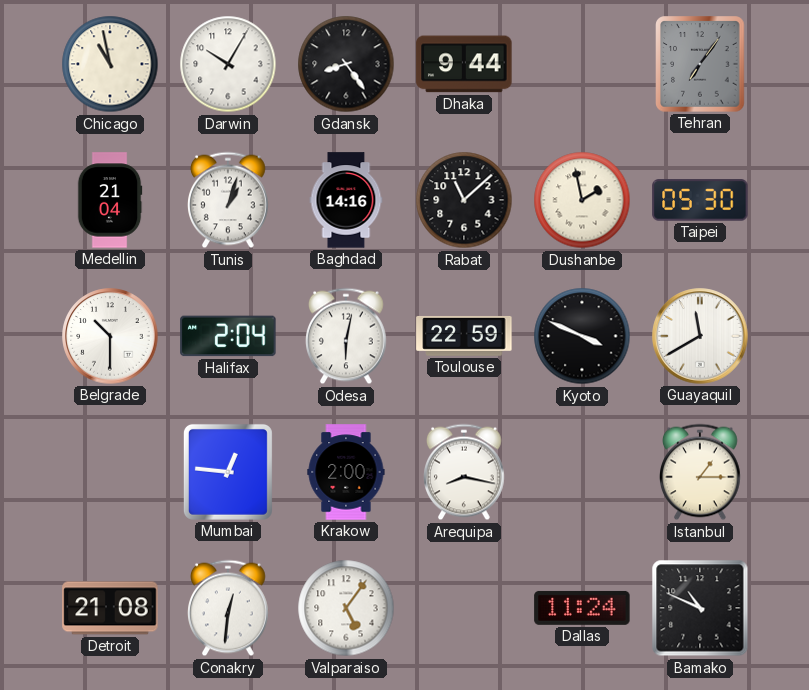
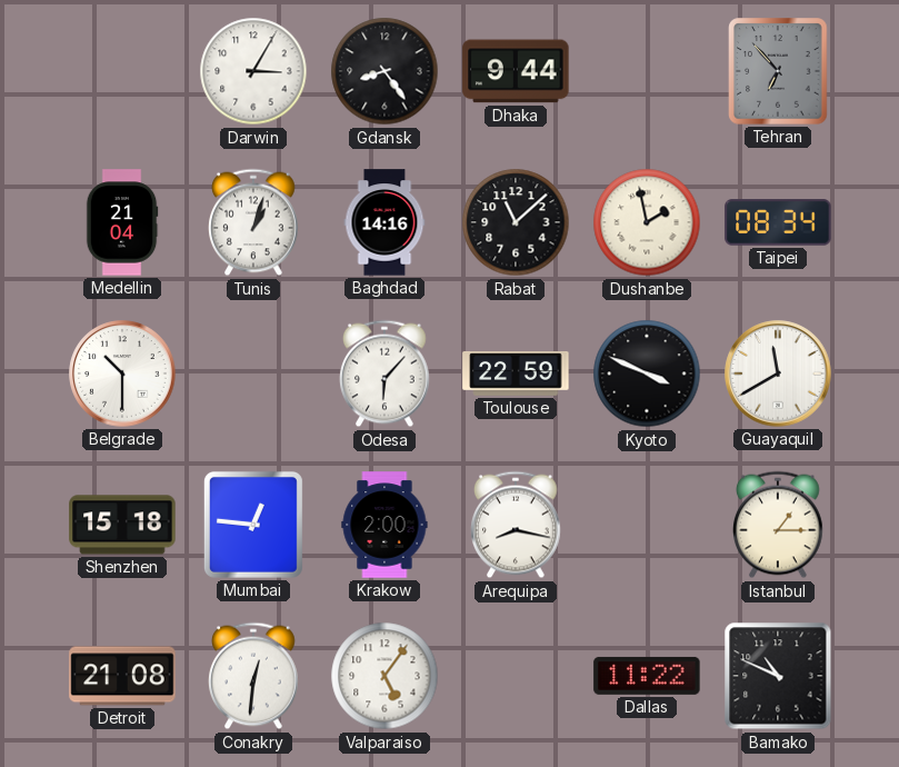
Chicago: 10:58 -> none (110, 64)
Darwin: 10:05 -> 3:05 (253, 71)
Tehran: 7:06 -> 6:53 (778, 71)
Taipei: 05:30 -> 08:34 (778, 222)
Halifax: 2:04 -> none (228, 336)
Odesa: 6:02 -> 6:07 (386, 373)
Shenzhen: none -> 15:18 (122, 525)
Dallas: 11:24 -> 11:22 (647, 676)
